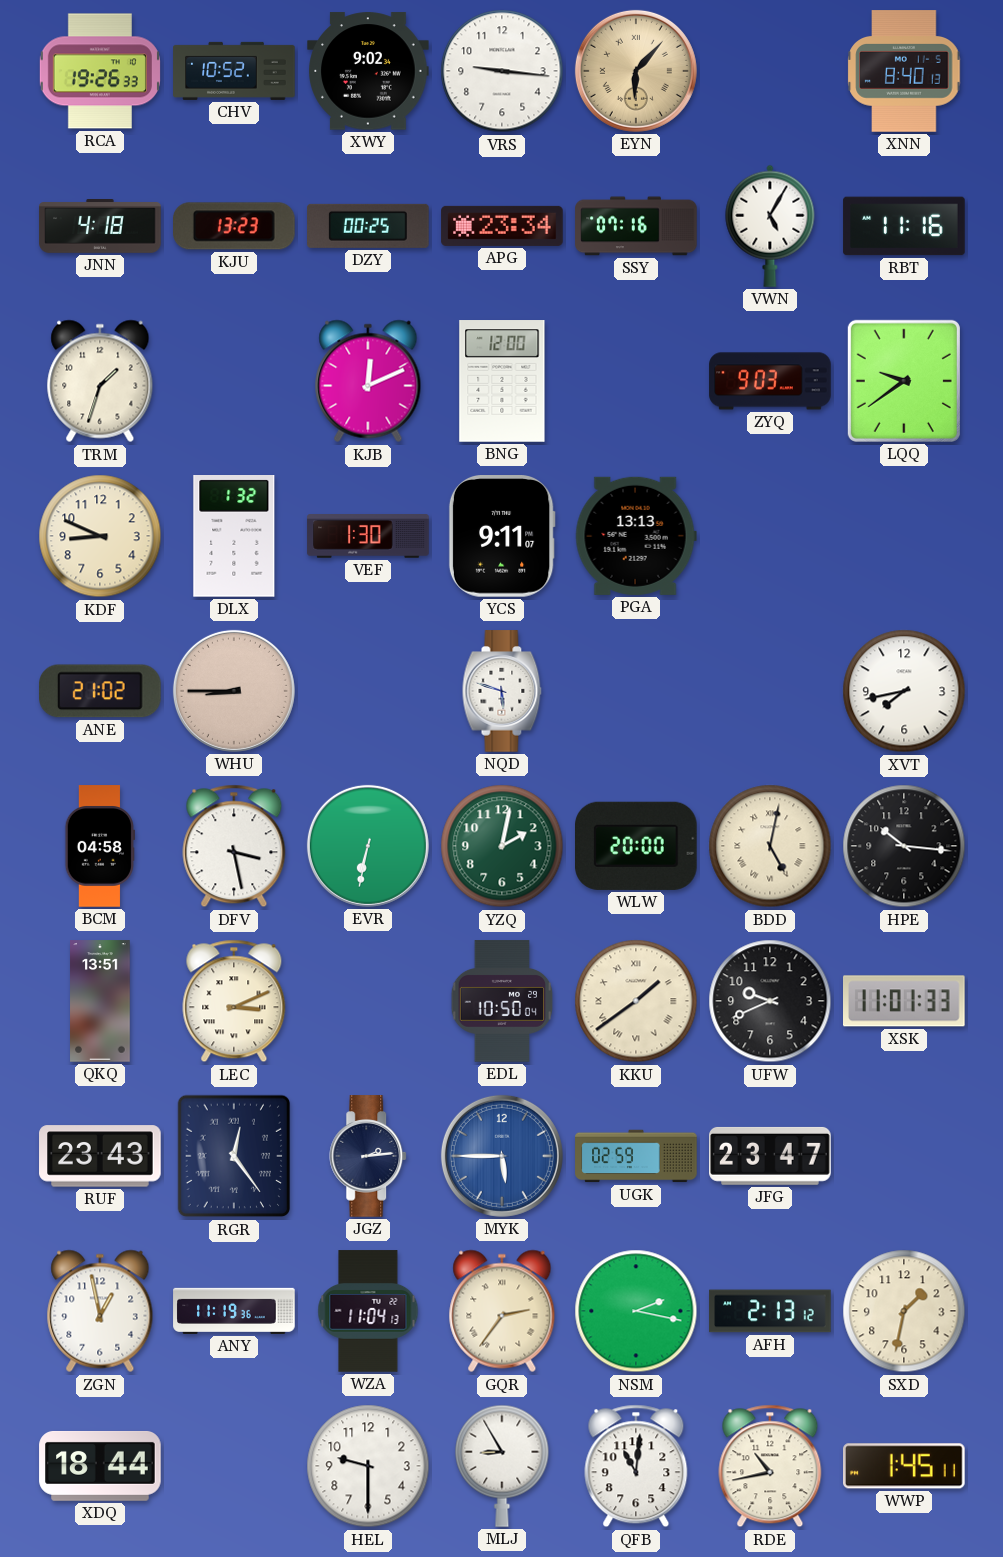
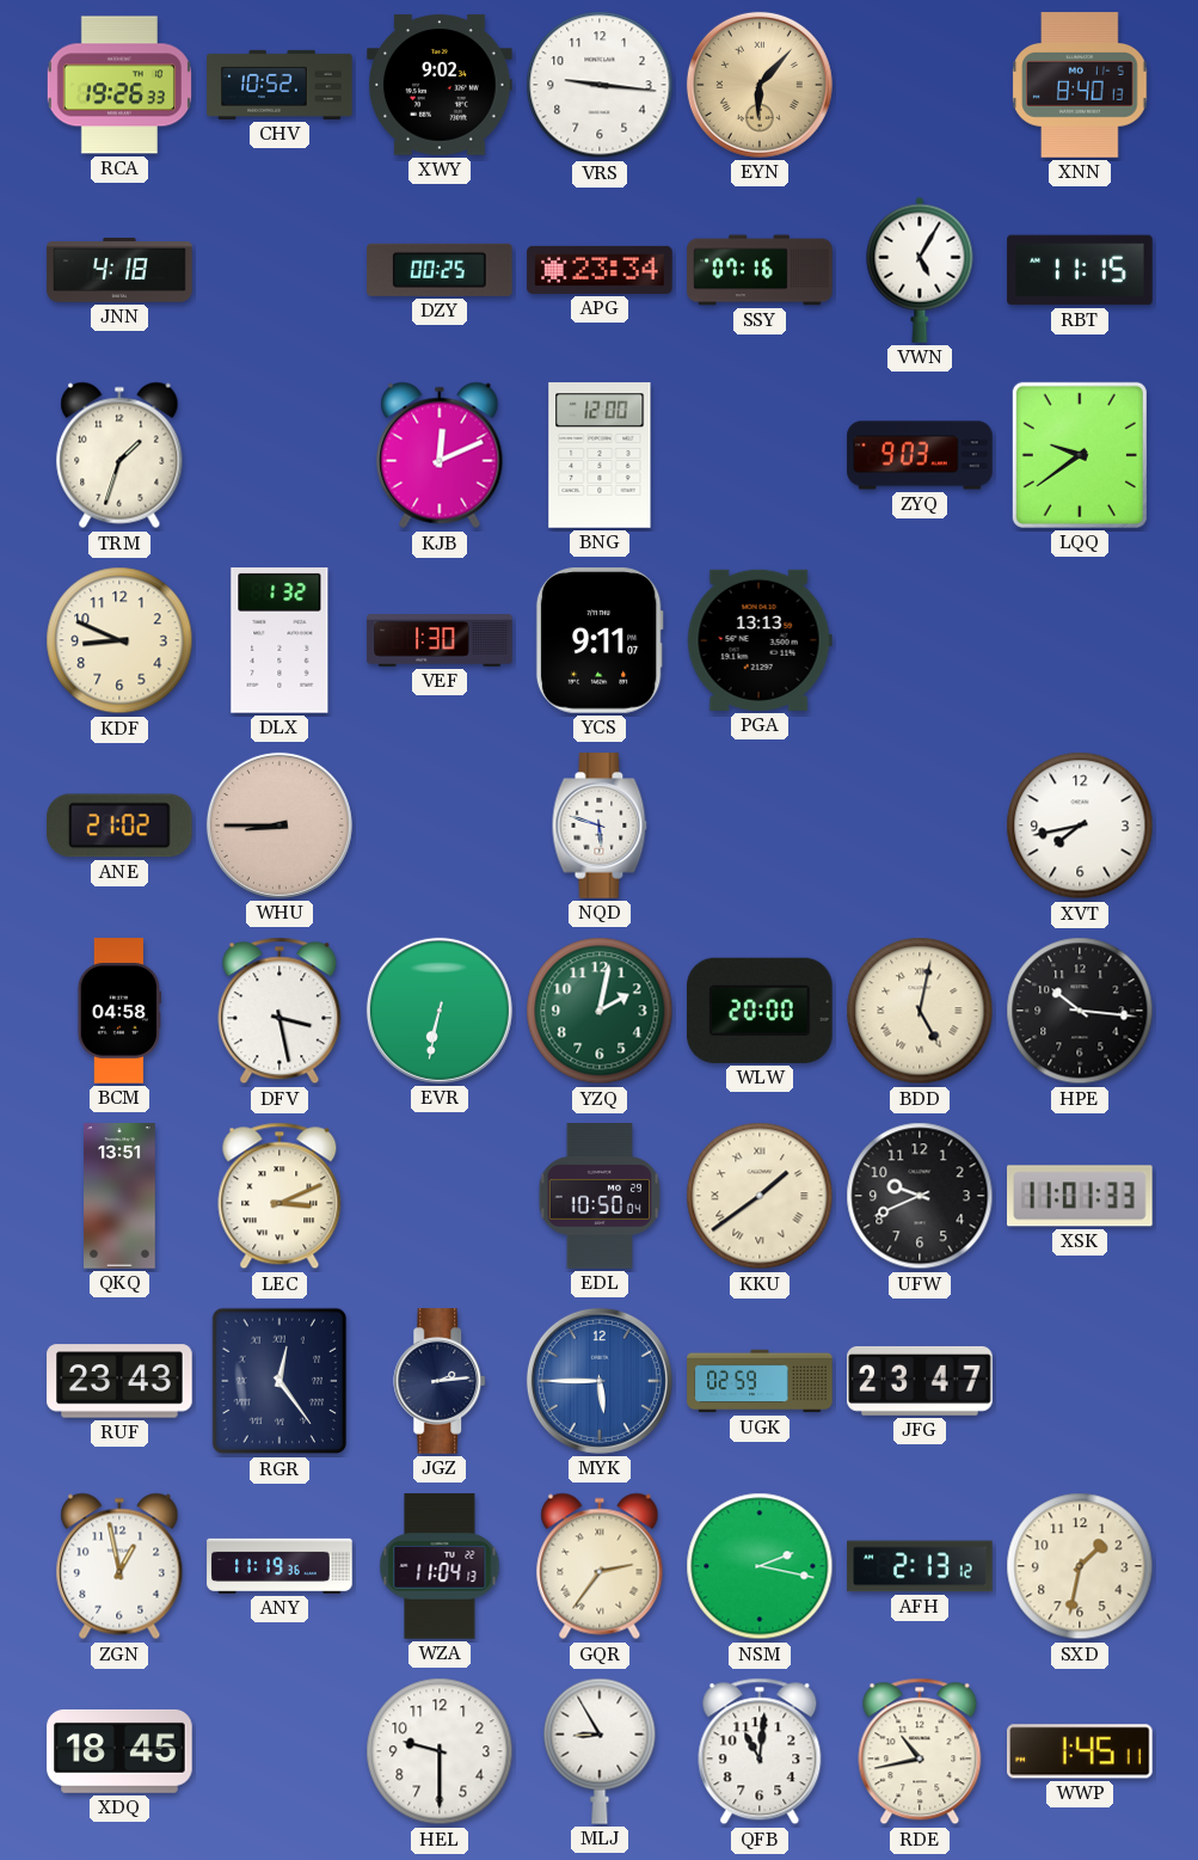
KJU: 13:23 -> none (235, 226)
RBT: 11:16 -> 11:15 (1080, 270)
XDQ: 18:44 -> 18:45 (119, 1751)
